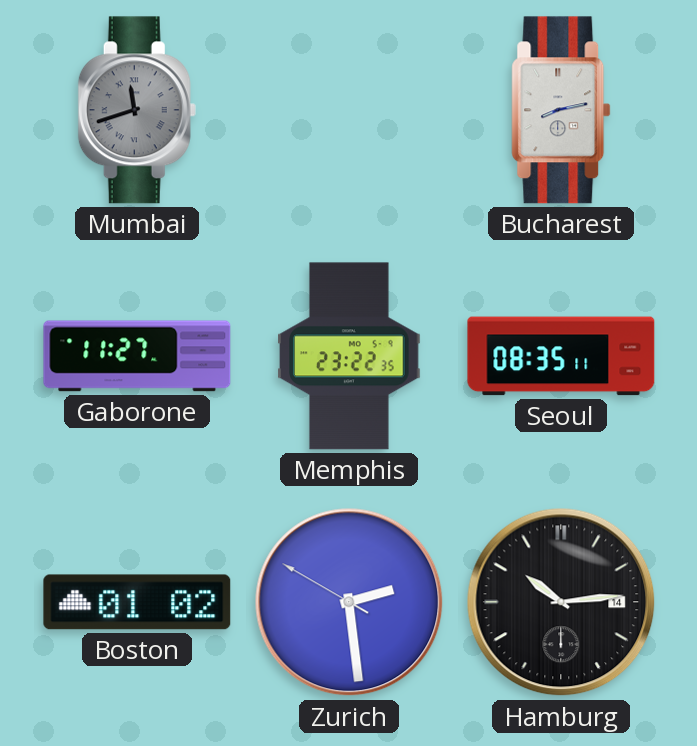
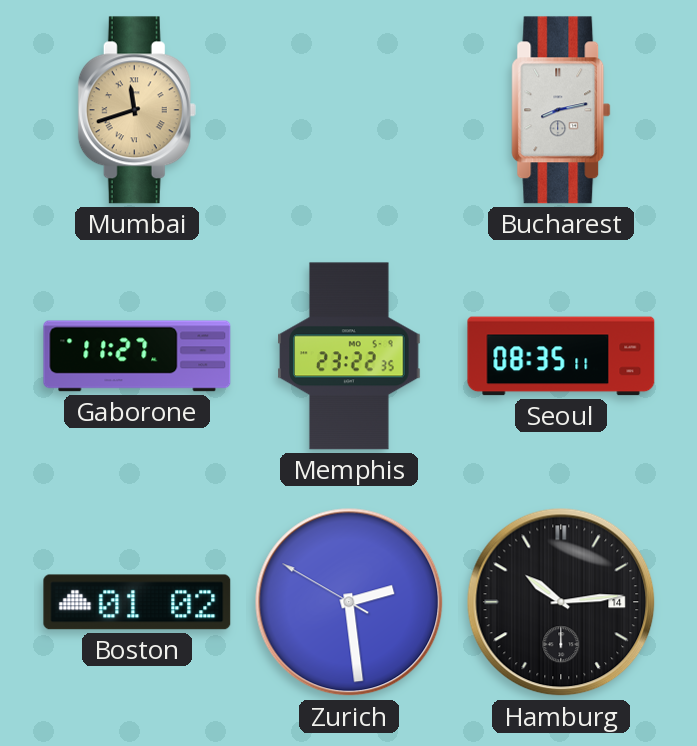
Mumbai dial: grey -> champagne (137, 110)
